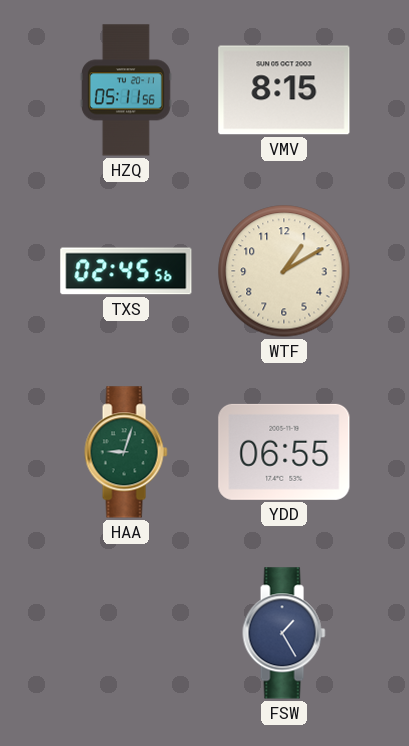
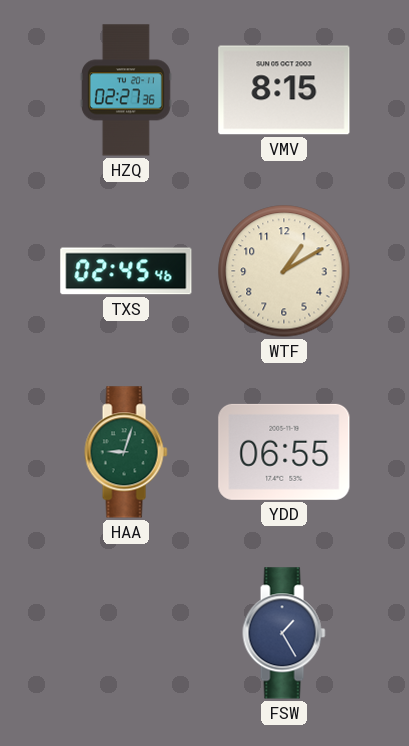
HZQ: 05:11 -> 02:27 (126, 90)
TXS: 02:45:56 -> 02:45:46 (126, 271)
